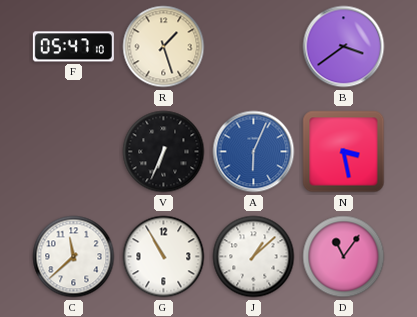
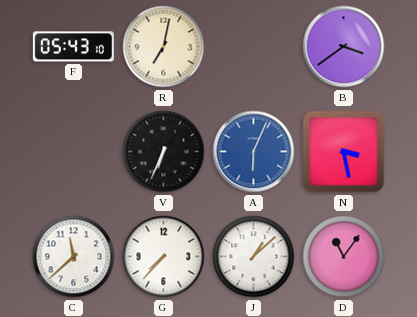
F: 05:47 -> 05:43 (73, 47)
R: 1:27 -> 7:02 (164, 47)
G: 10:55 -> 7:37 (164, 257)
